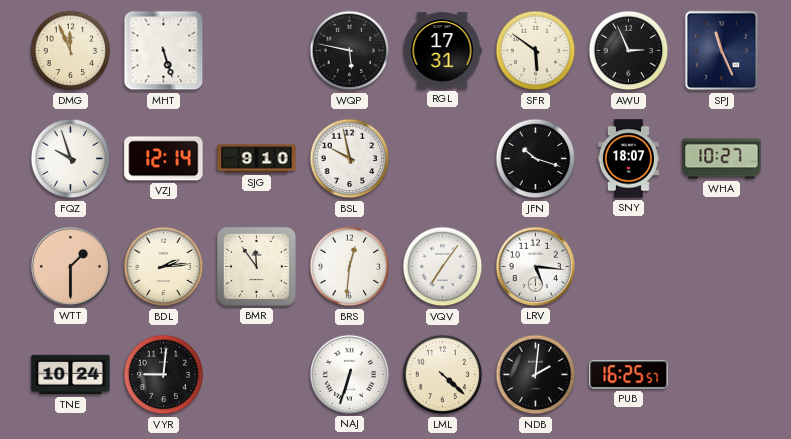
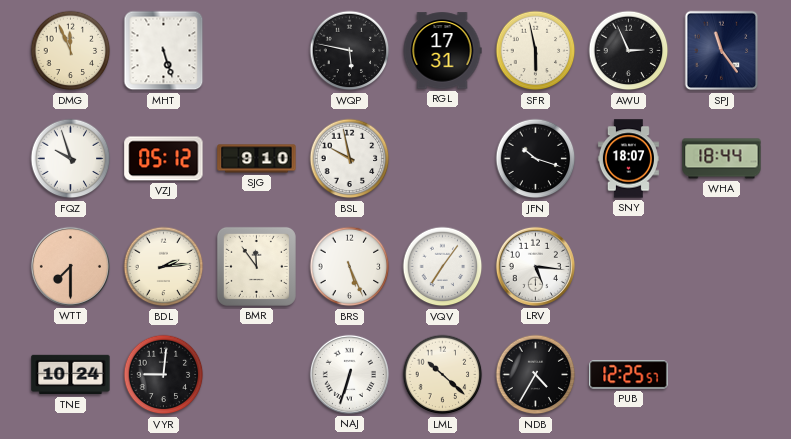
SFR: 5:51 -> 5:58 (536, 51)
SPJ: 11:26 -> 11:24 (722, 51)
VZJ: 12:14 -> 05:12 (164, 159)
WHA: 10:27 -> 18:44 (722, 159)
WTT: 1:30 -> 7:30 (70, 266)
BRS: 12:31 -> 5:26 (350, 267)
LML: 4:22 -> 10:22 (443, 375)
NDB: 2:01 -> 4:35 (536, 375)
PUB: 16:25 -> 12:25 (629, 375)
